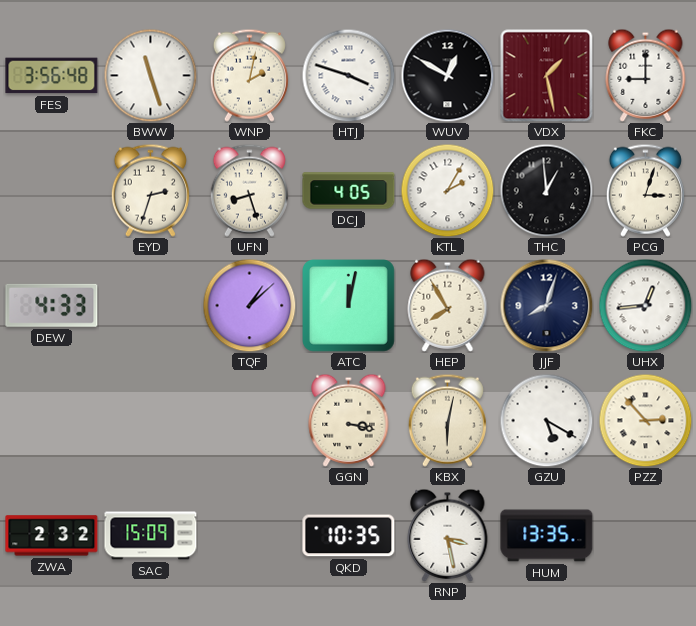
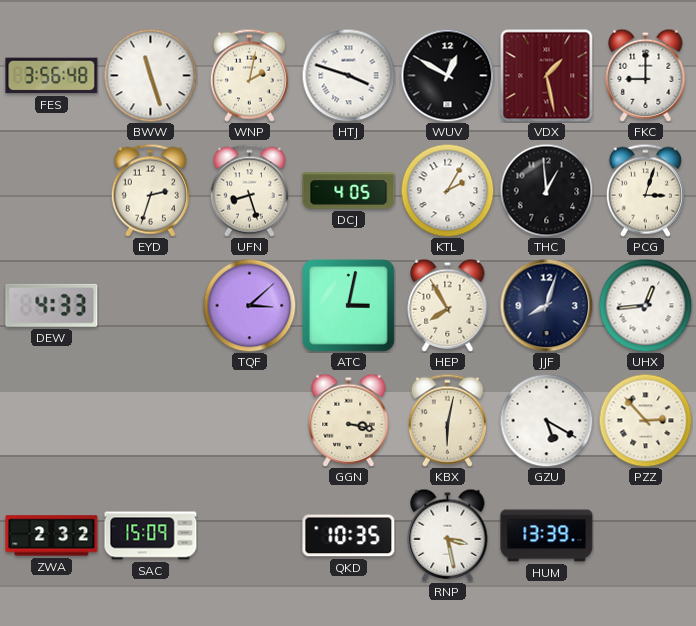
TQF: 1:08 -> 3:08 (249, 305)
ATC: 12:02 -> 3:02 (349, 306)
HUM: 13:35 -> 13:39 (547, 536)
